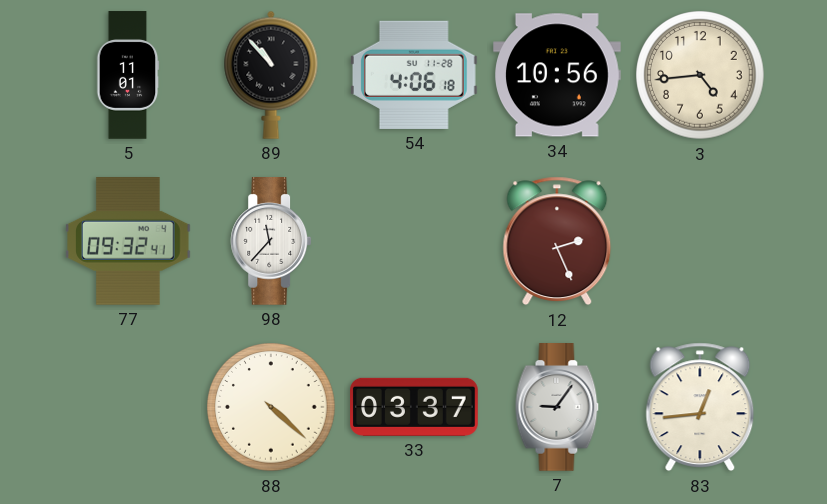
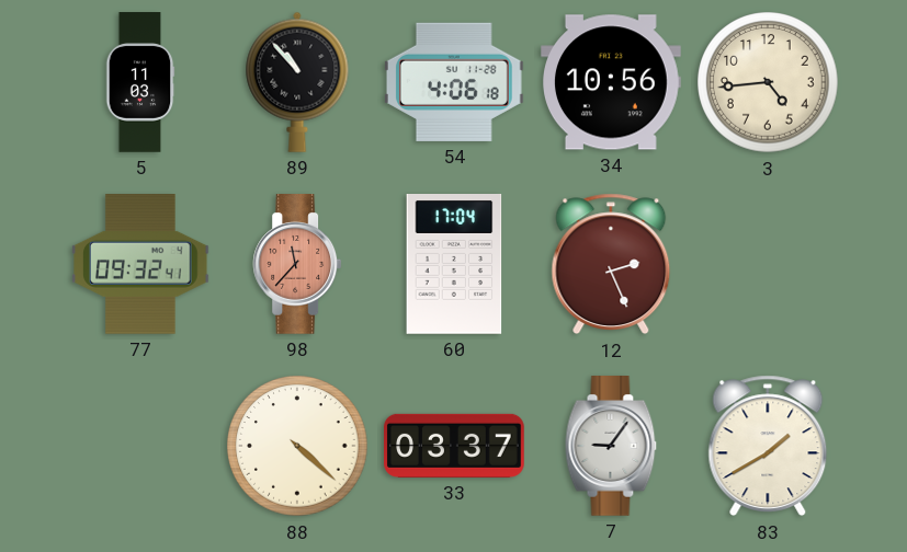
5: 11:01 -> 11:03 (140, 82)
98 dial: white -> salmon (297, 264)
60: none -> 17:04 (454, 265)
83: 12:44 -> 1:40 (768, 446)
